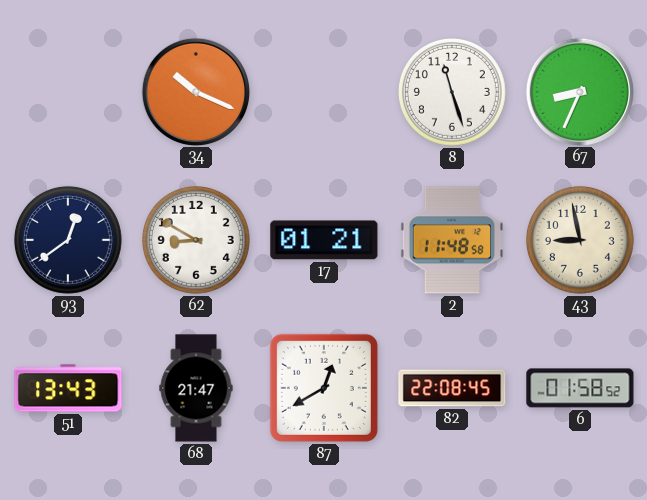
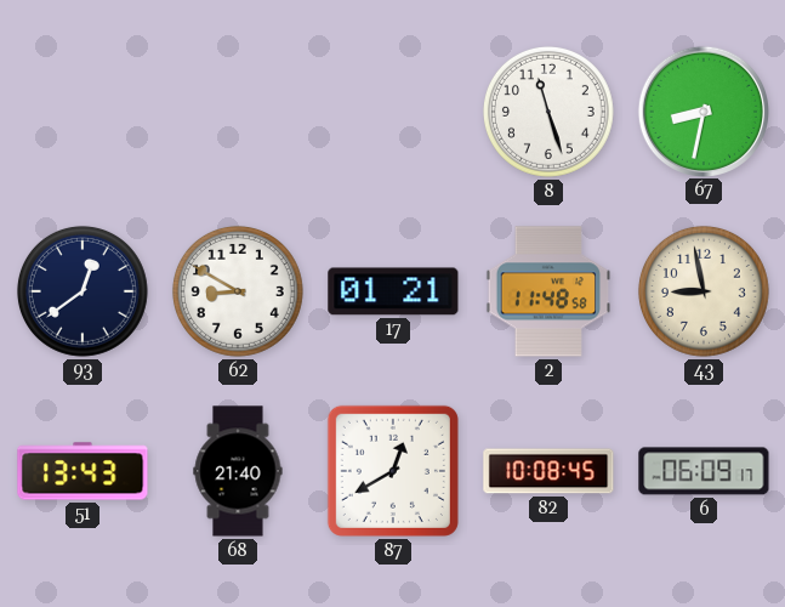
34: 10:19 -> none (195, 91)
67: 8:34 -> 8:32 (702, 110)
68: 21:47 -> 21:40 (238, 471)
82: 22:08 -> 10:08 (548, 471)
6: 01:58 -> 06:09 (704, 471)
